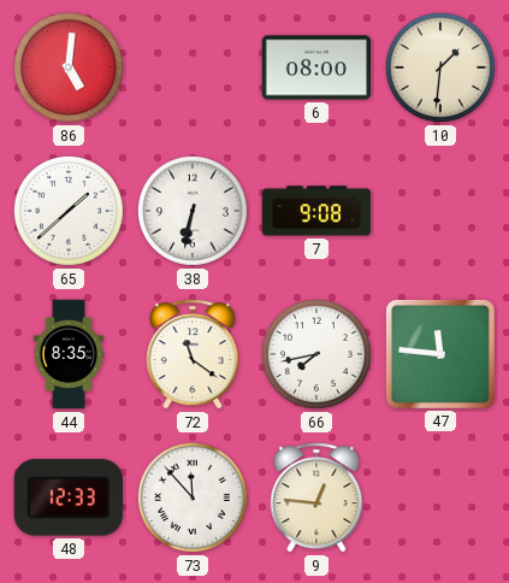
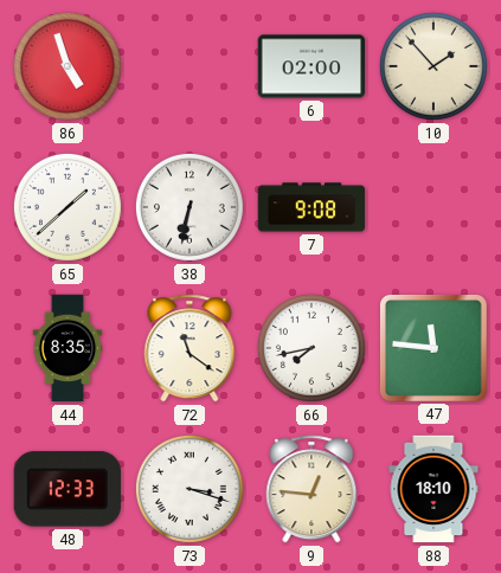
86: 5:01 -> 4:57 (68, 66)
6: 08:00 -> 02:00 (311, 66)
10: 1:31 -> 1:53 (433, 66)
73: 11:53 -> 3:18 (190, 489)
88: none -> 18:10 (433, 489)
